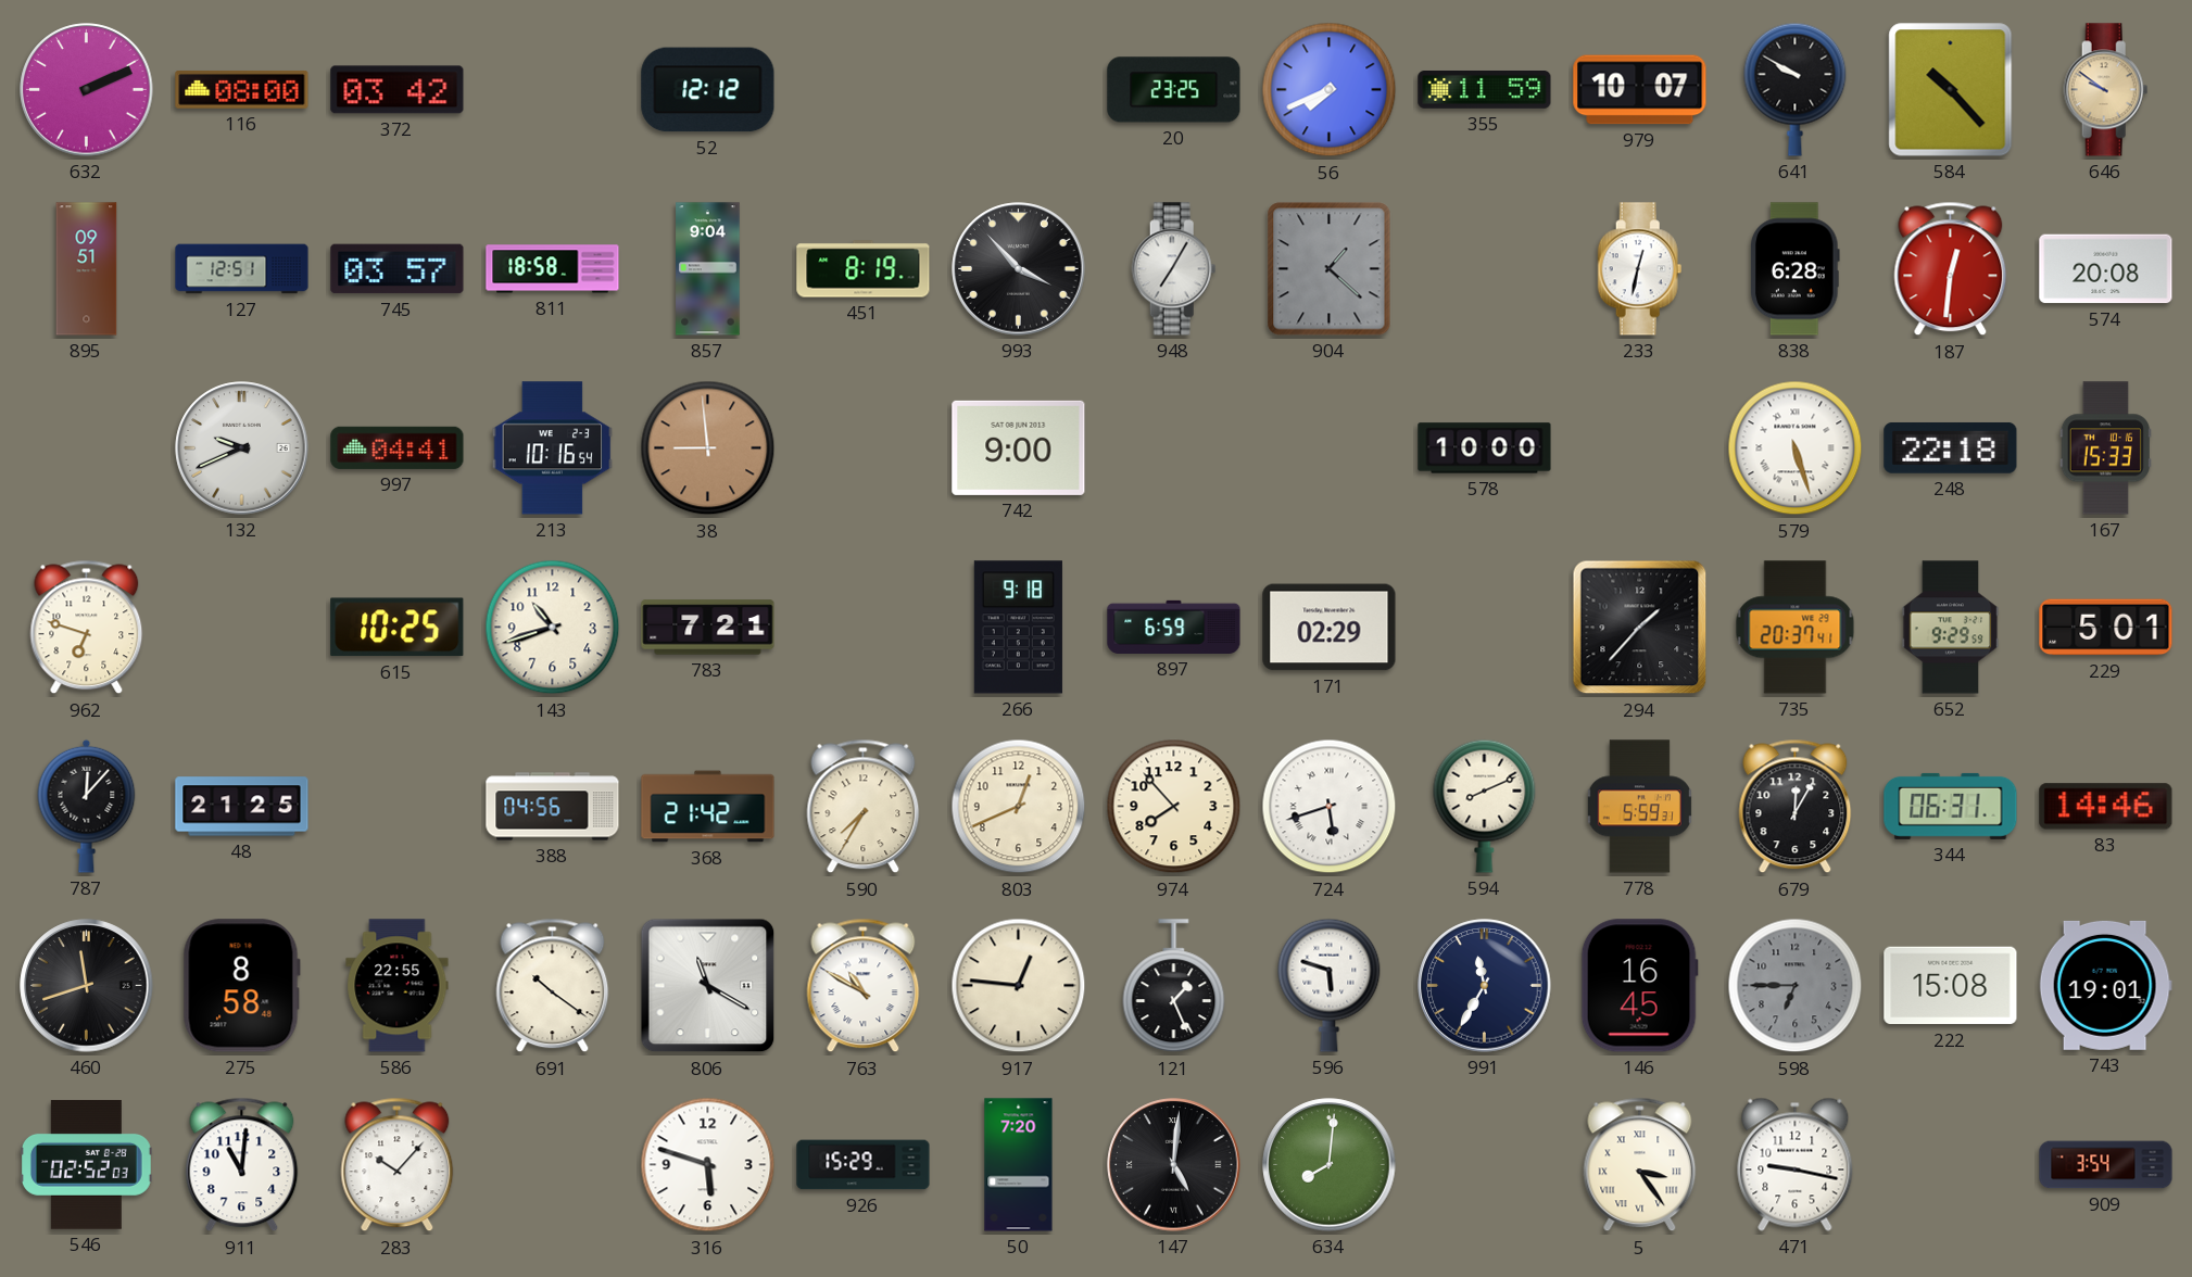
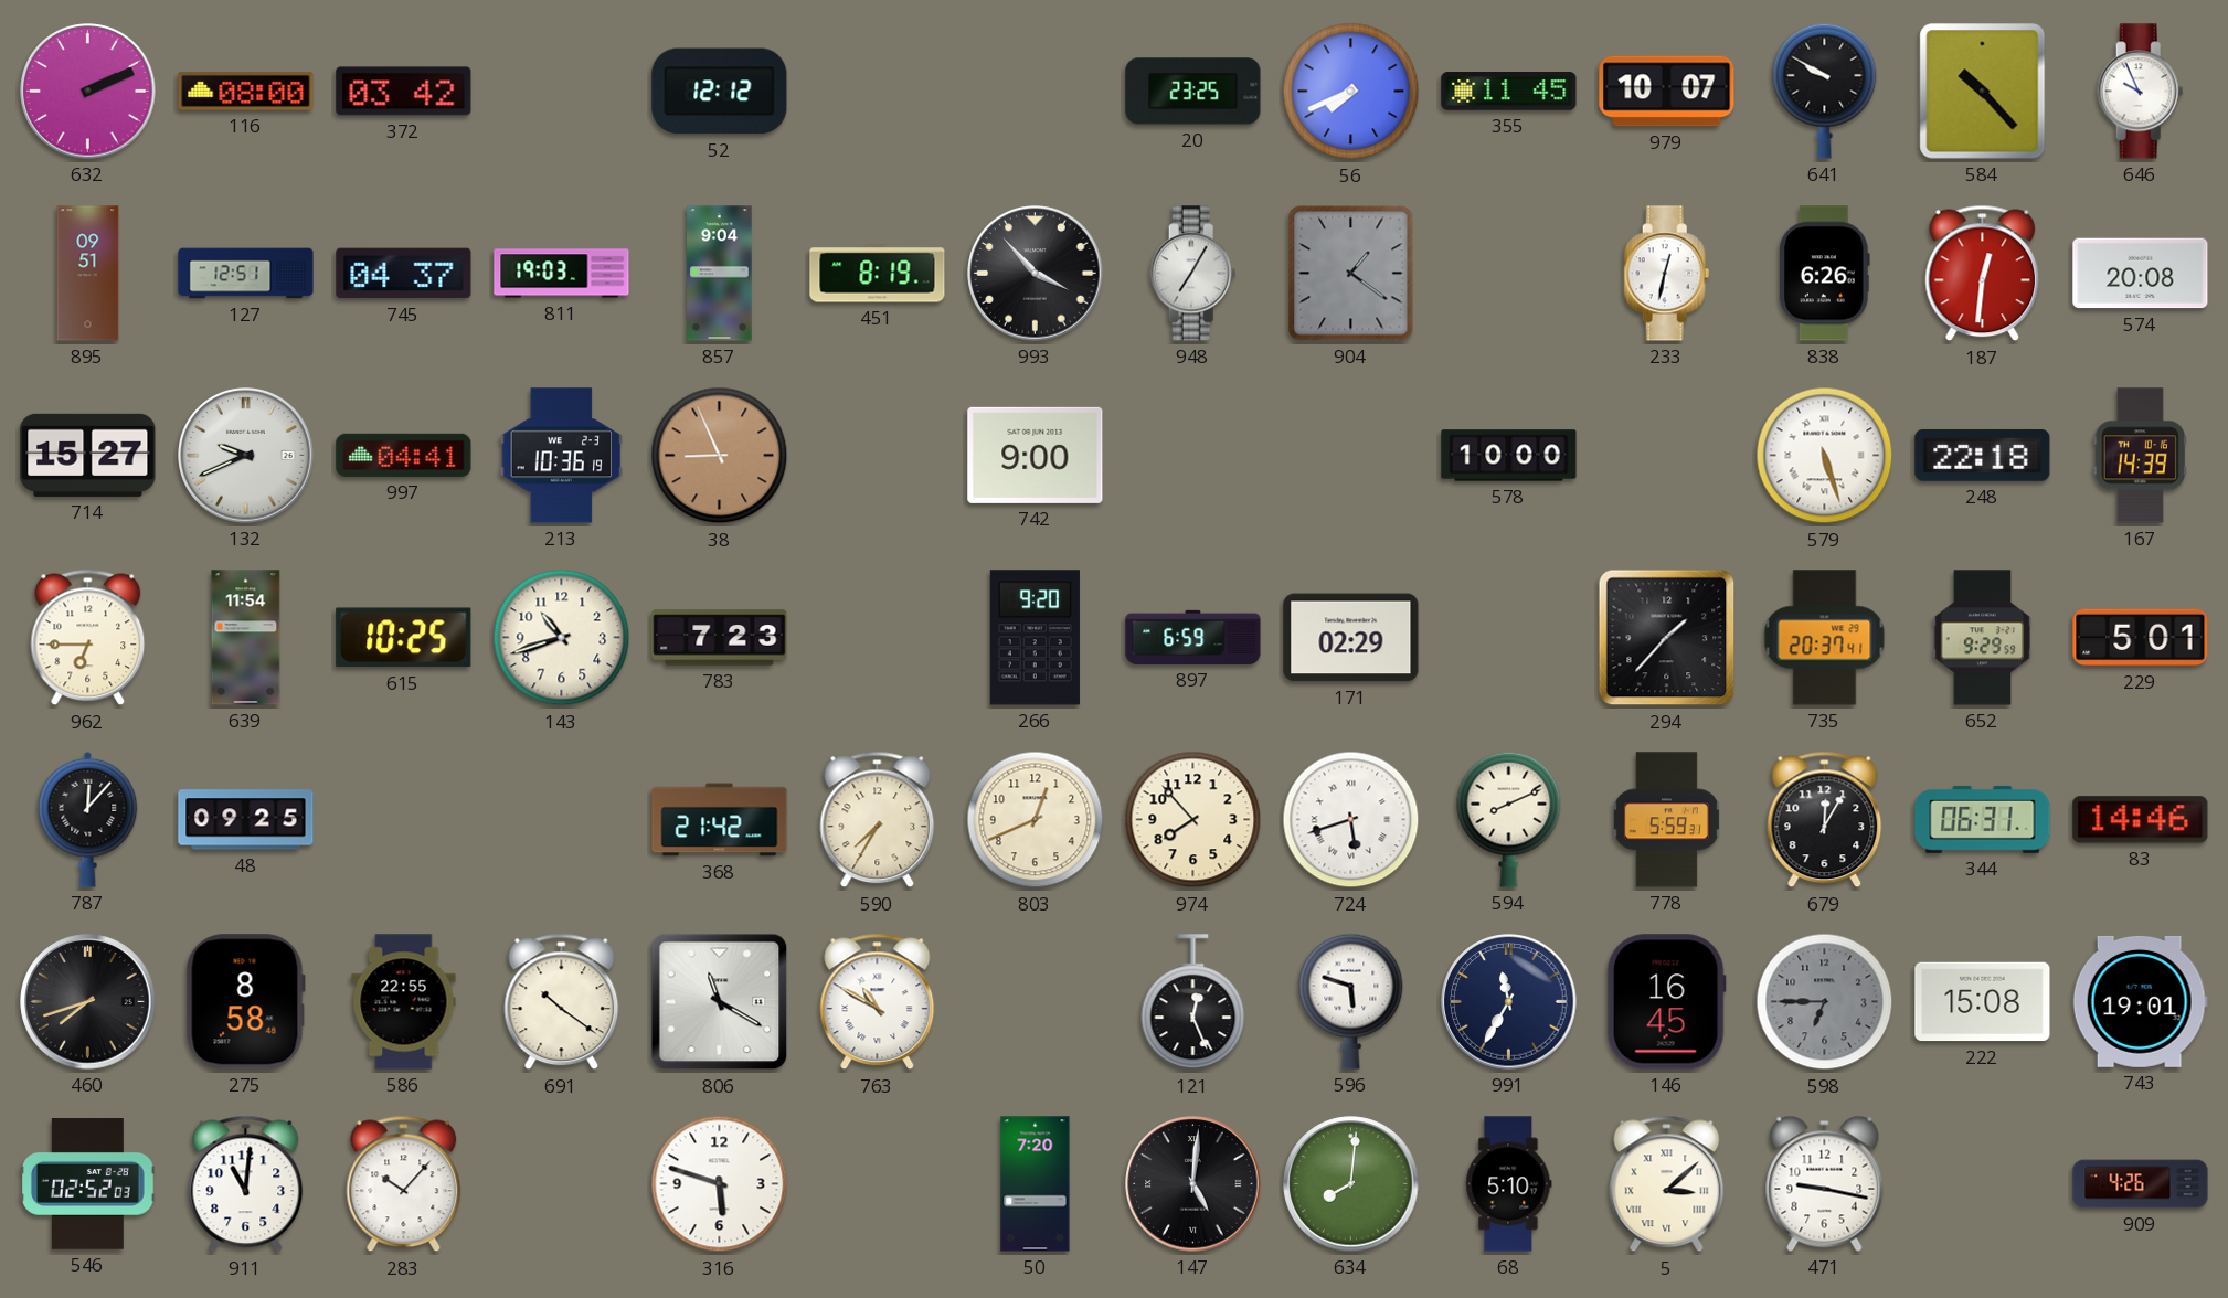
355: 11:59 -> 11:45 (1509, 92)
646: 9:51 -> 9:56 (2141, 92)
646 dial: champagne -> white (2141, 92)
745: 03:57 -> 04:37 (404, 274)
811: 18:58 -> 19:03 (562, 274)
904: 1:22 -> 1:21 (1351, 274)
838: 6:28 -> 6:26 (1825, 274)
714: none -> 15:27 (88, 455)
213: 10:16 -> 10:36 (562, 456)
38: 8:59 -> 8:56 (720, 456)
167: 15:33 -> 14:39 (2140, 456)
962: 6:48 -> 6:45 (88, 638)
639: none -> 11:54 (246, 638)
783: 7:21 -> 7:23 (720, 638)
266: 9:18 -> 9:20 (1035, 638)
48: 21:25 -> 09:25 (246, 820)
388: 04:56 -> none (553, 807)
460: 11:42 -> 7:42 (88, 1002)
917: 12:46 -> none (1019, 986)
121: 1:26 -> 12:26 (1193, 1002)
926: 15:29 -> none (864, 1165)
68: none -> 5:10 (1509, 1184)
5: 3:24 -> 3:08 (1667, 1184)
909: 3:54 -> 4:26 (2141, 1184)
